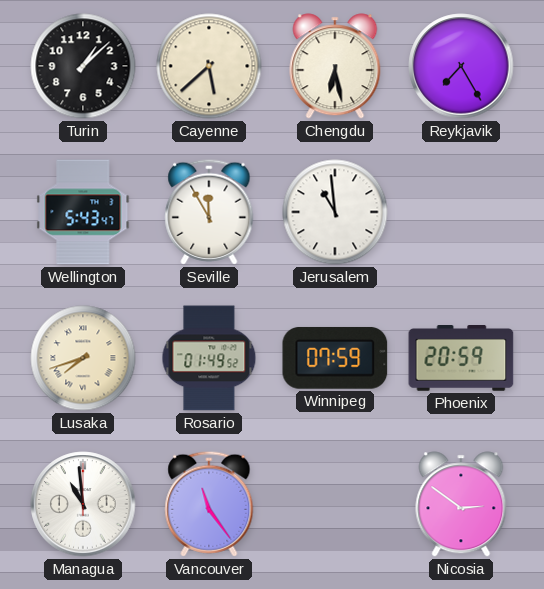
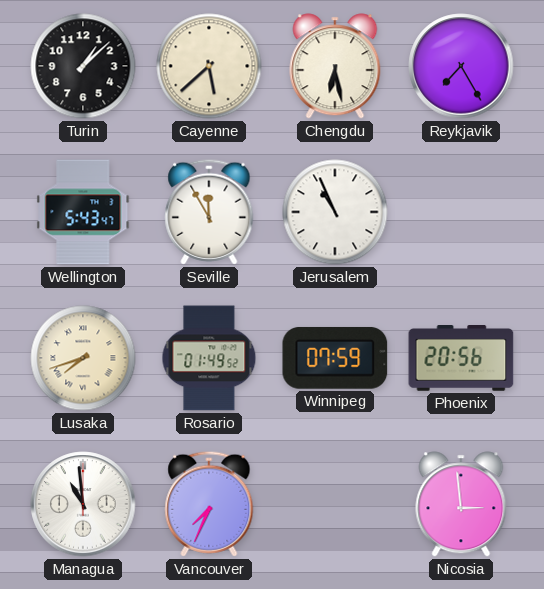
Jerusalem: 10:59 -> 10:56 (335, 212)
Phoenix: 20:59 -> 20:56 (461, 358)
Vancouver: 11:24 -> 7:34 (209, 504)
Nicosia: 2:51 -> 2:59 (461, 504)
